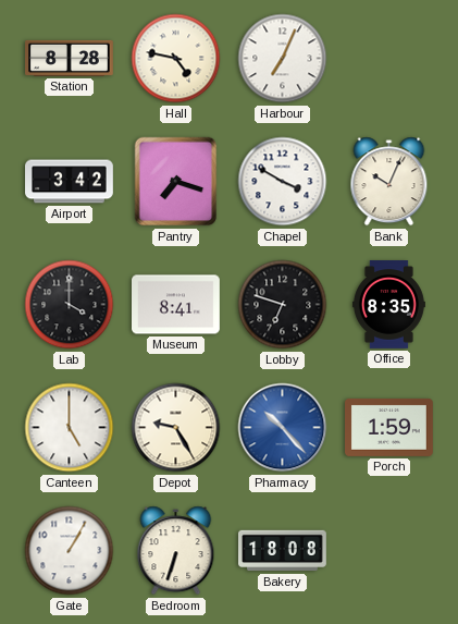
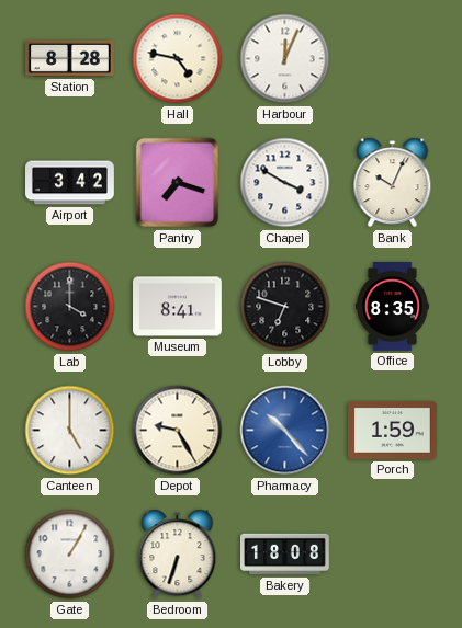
Harbour: 7:04 -> 12:04 (285, 59)
